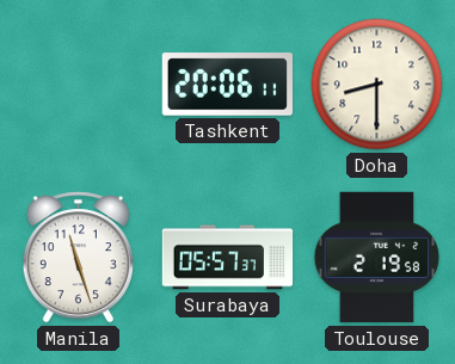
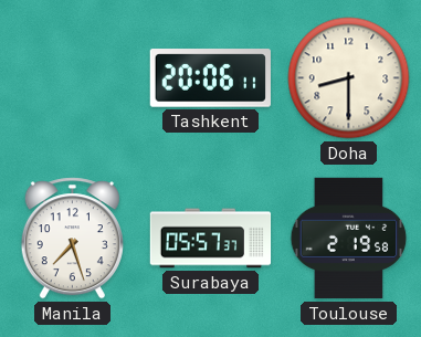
Manila: 11:27 -> 7:27 (72, 239)
